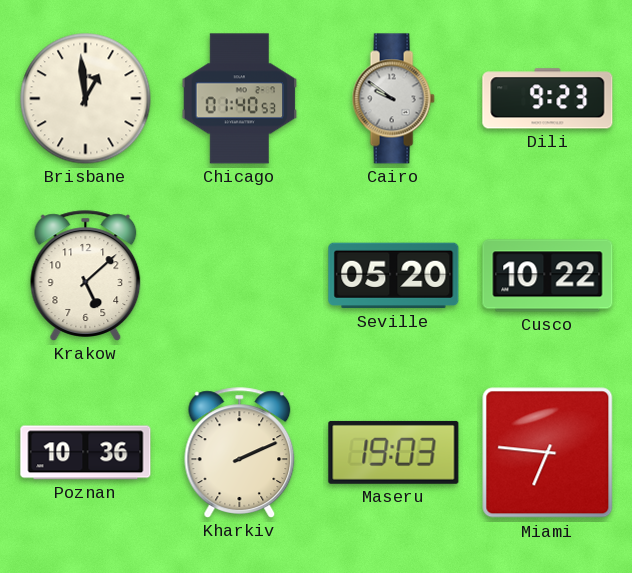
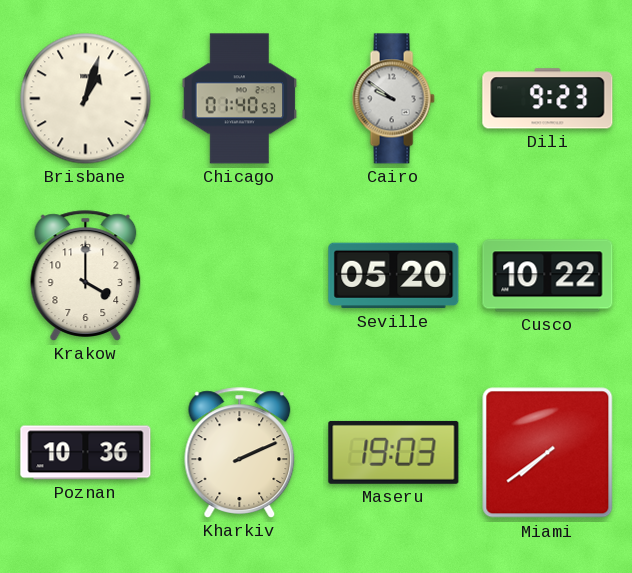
Brisbane: 12:59 -> 1:03 (86, 99)
Krakow: 5:08 -> 4:00 (86, 276)
Miami: 6:46 -> 7:39 (548, 453)
